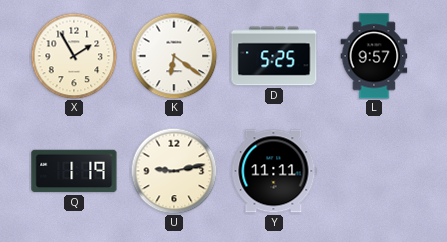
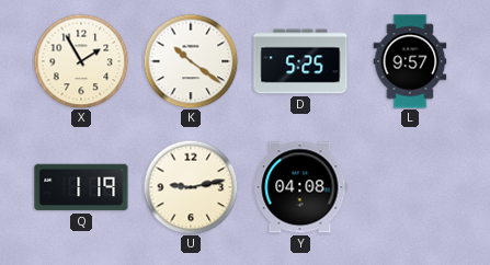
K: 6:21 -> 10:21 (191, 61)
Y: 11:11 -> 04:08 (300, 187)
